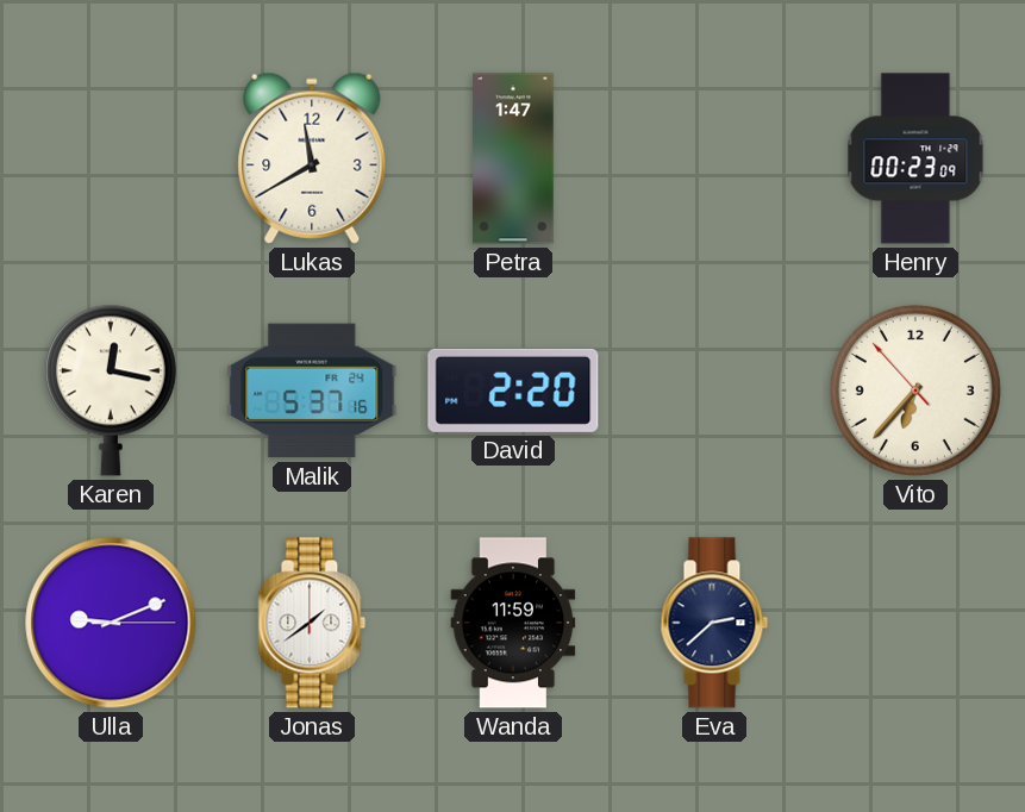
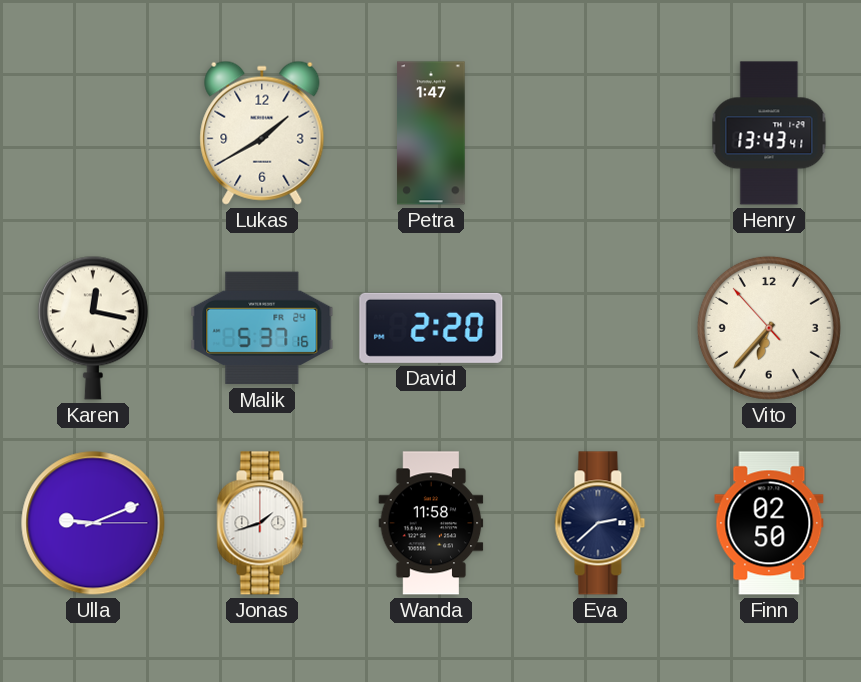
Lukas: 11:40 -> 1:40 (262, 133)
Henry: 00:23 -> 13:43 (769, 133)
Jonas: 1:39 -> 1:42 (262, 523)
Wanda: 11:59 -> 11:58 (431, 523)
Finn: none -> 02:50 (769, 523)
